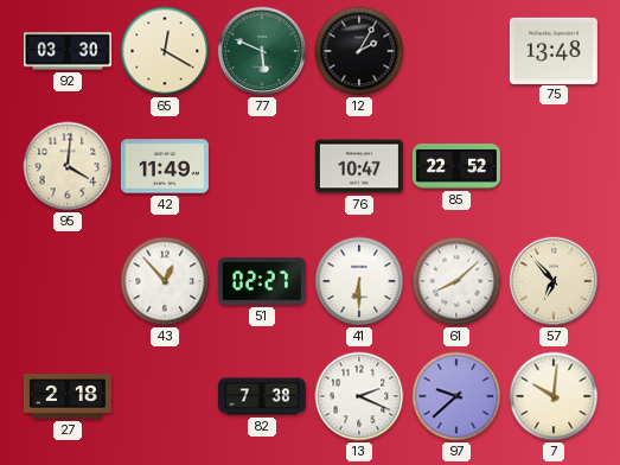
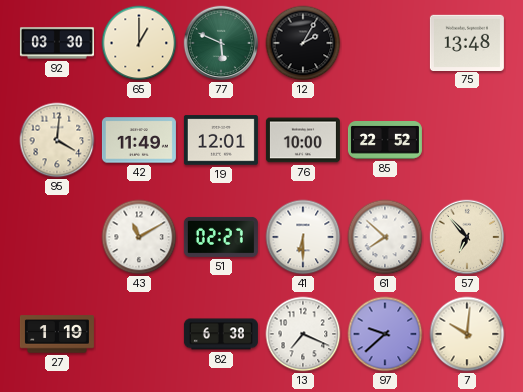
65: 12:20 -> 1:00 (139, 43)
19: none -> 12:01 (221, 140)
76: 10:47 -> 10:00 (303, 140)
43: 12:53 -> 11:10 (139, 237)
61: 8:08 -> 7:52 (385, 237)
27: 2:18 -> 1:19 (57, 334)
82: 7:38 -> 6:38 (221, 334)
13: 2:19 -> 7:19 (303, 334)
